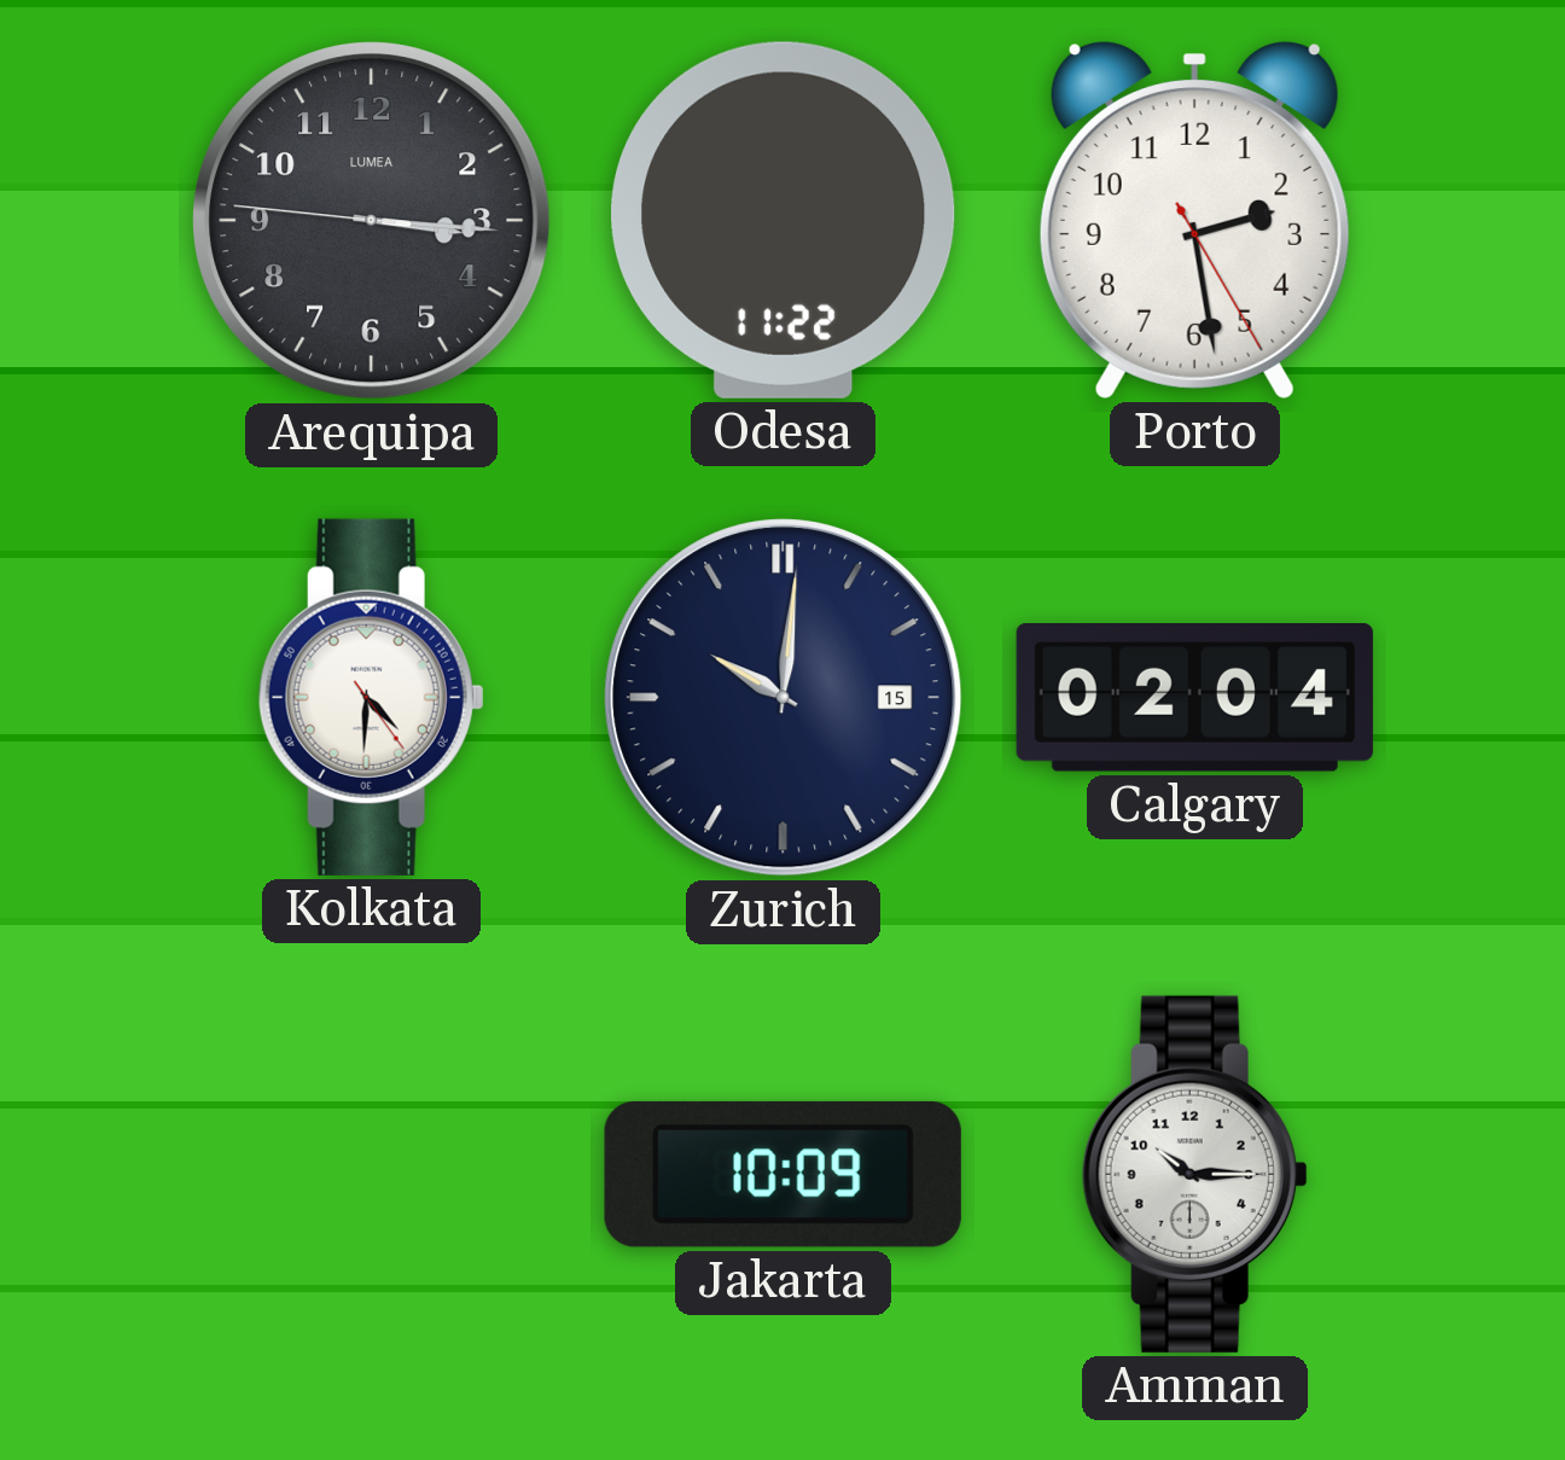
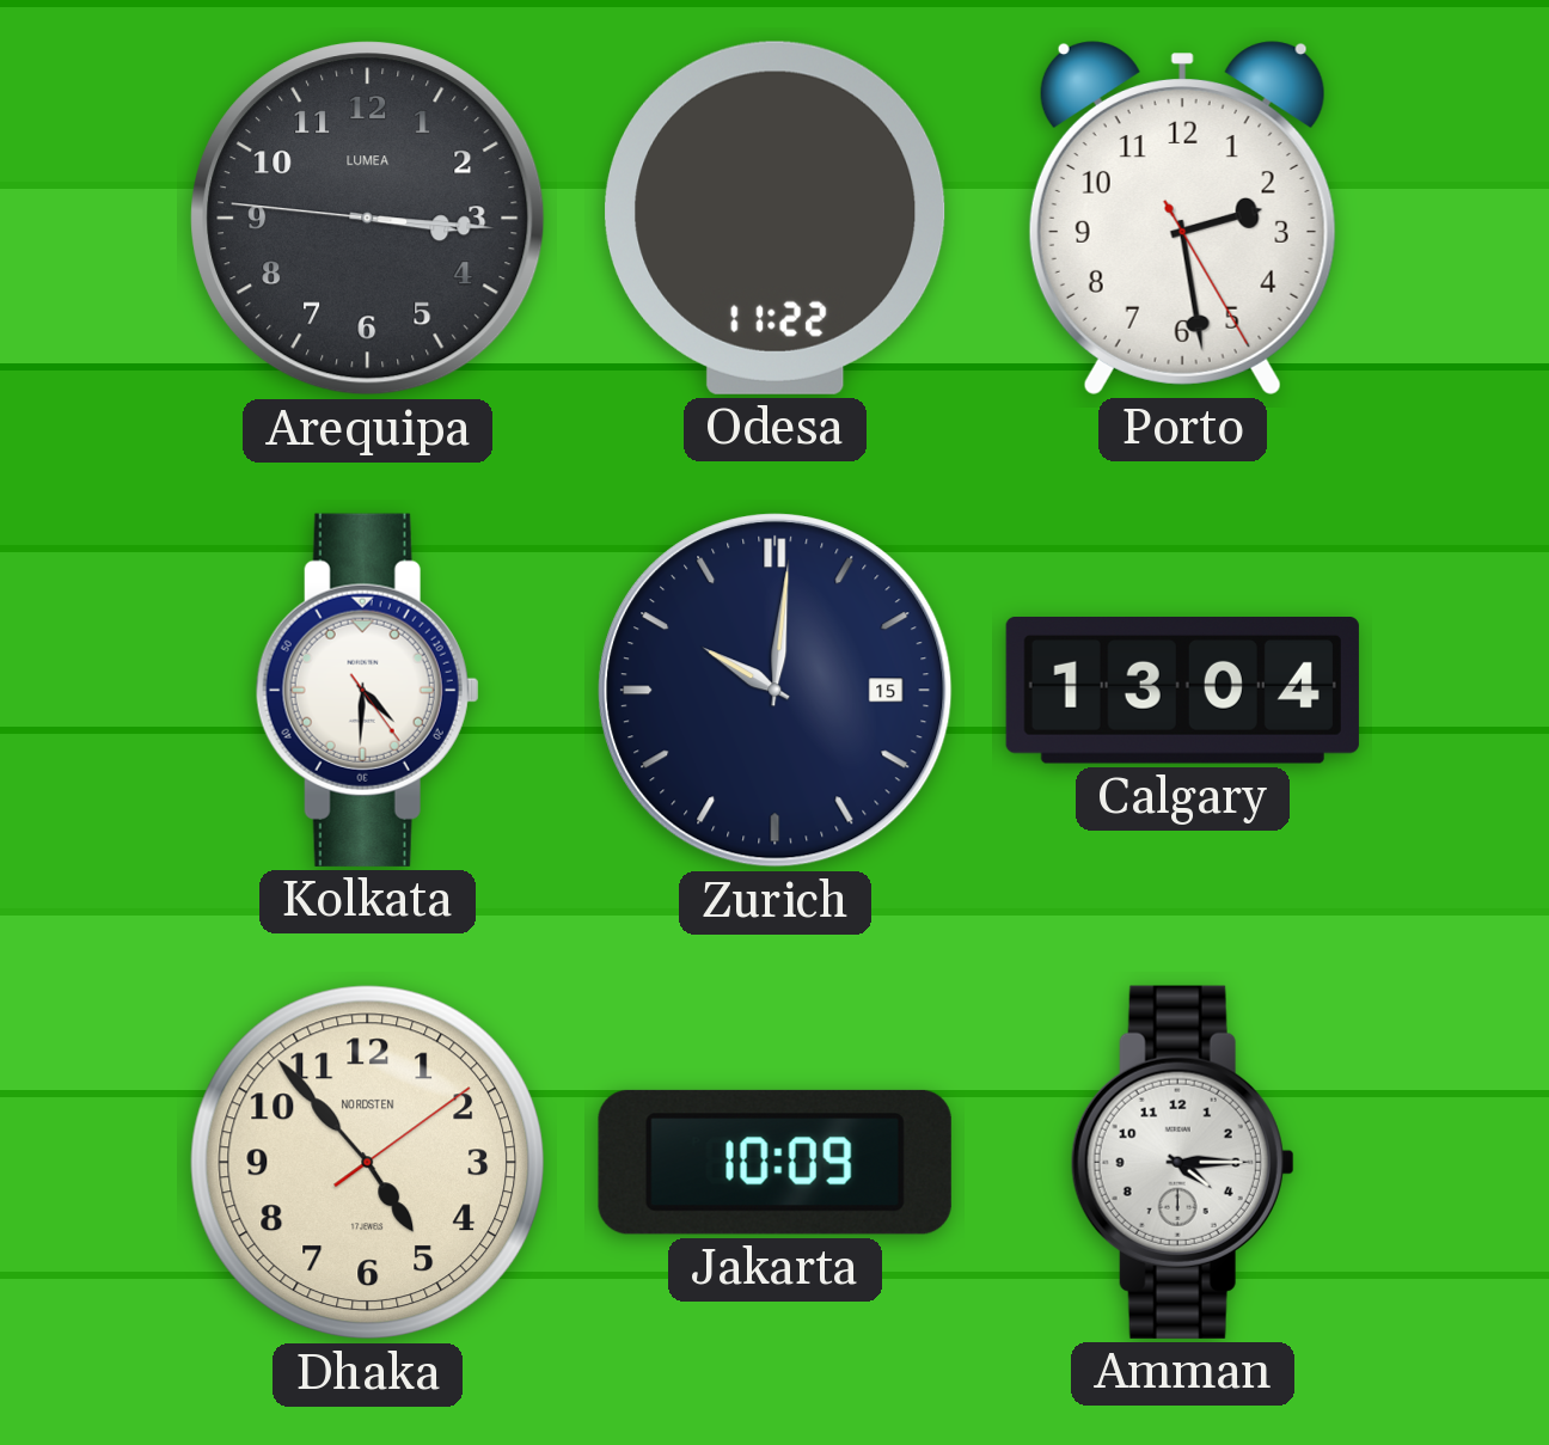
Calgary: 02:04 -> 13:04 (1182, 691)
Dhaka: none -> 4:53 (368, 1163)
Amman: 10:15 -> 4:15 (1182, 1162)
